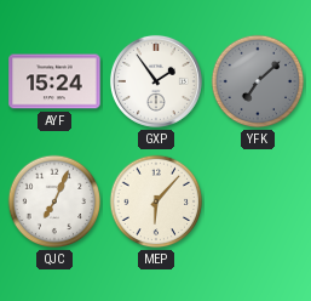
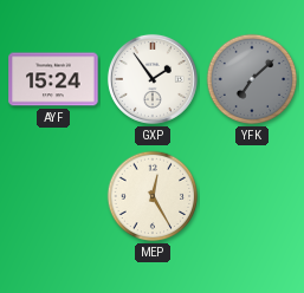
QJC: 7:04 -> none (54, 201)
MEP: 6:07 -> 12:25 (153, 196)
